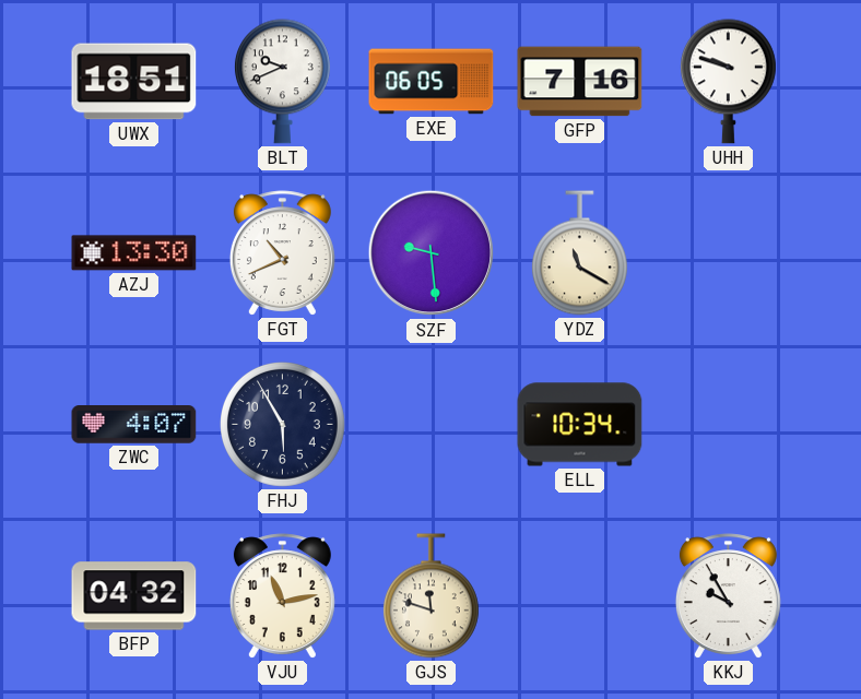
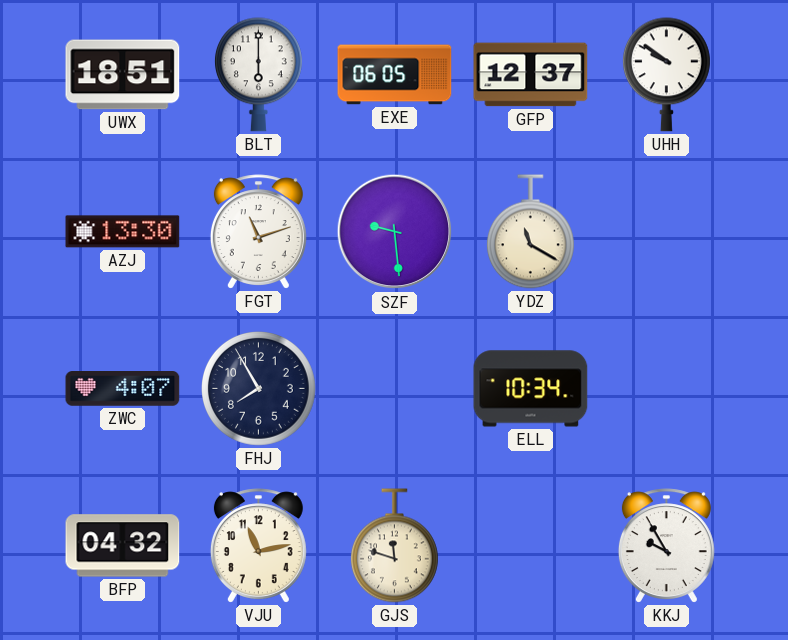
BLT: 9:41 -> 6:00 (258, 75)
GFP: 7:16 -> 12:37 (531, 75)
UHH: 9:48 -> 9:51 (666, 75)
FGT: 10:41 -> 11:12 (258, 232)
FHJ: 5:55 -> 7:55 (259, 389)
